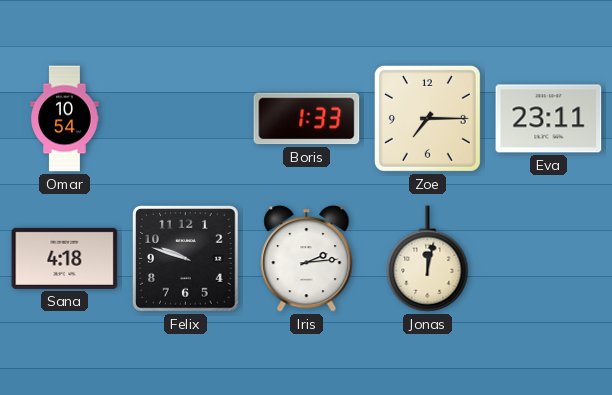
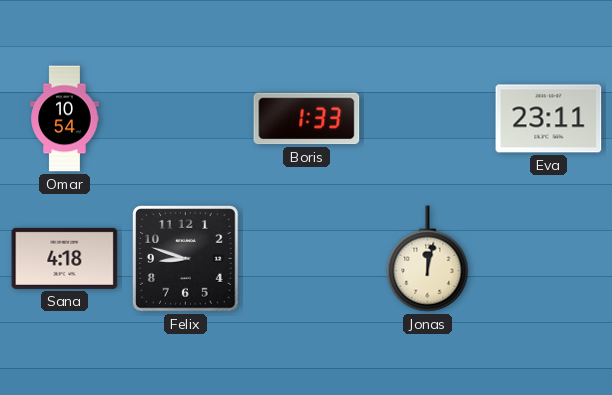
Zoe: 7:15 -> none (427, 118)
Felix: 9:48 -> 8:48 (186, 259)
Iris: 2:14 -> none (307, 259)
